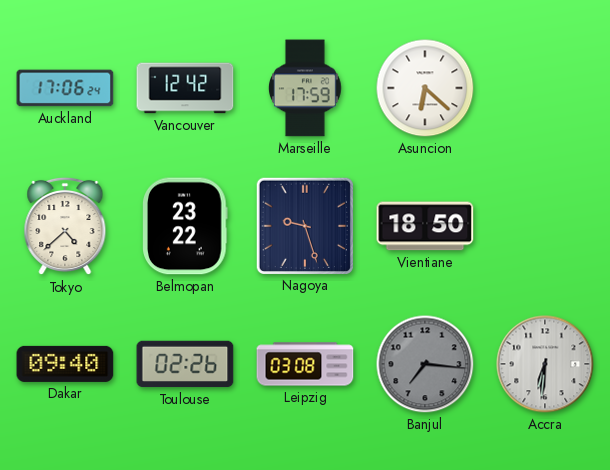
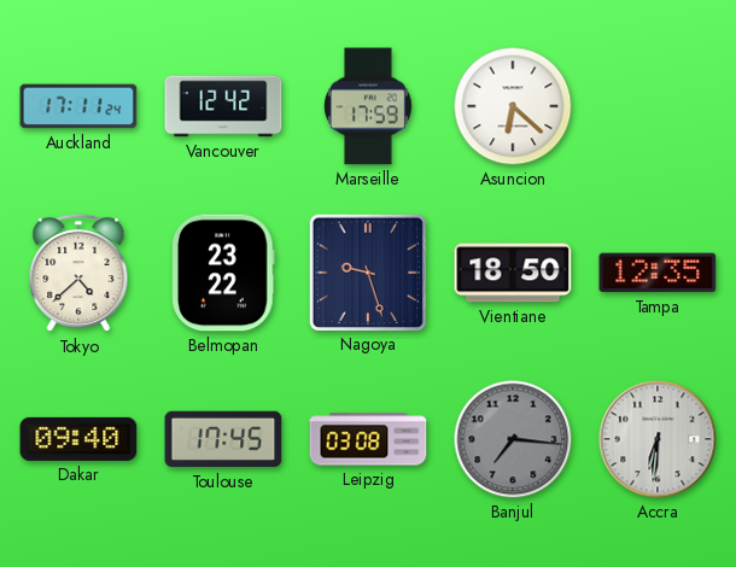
Auckland: 17:06 -> 17:11 (78, 106)
Tampa: none -> 12:35 (658, 273)
Toulouse: 02:26 -> 17:45 (223, 439)
